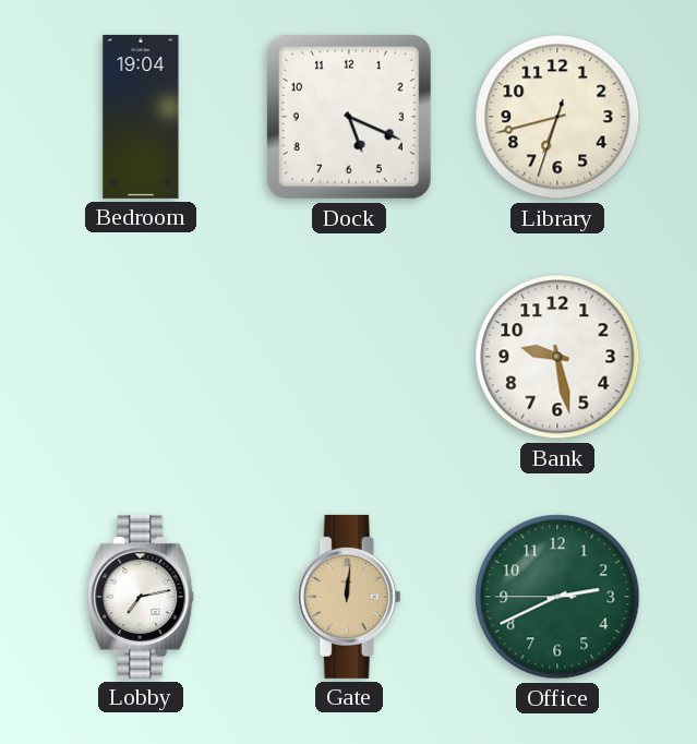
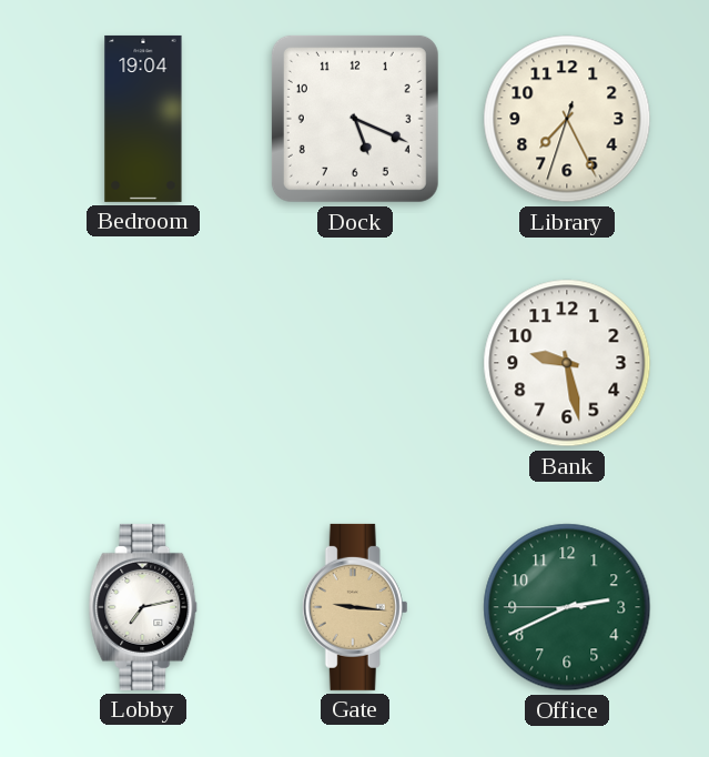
Library: 6:42 -> 7:25 (567, 119)
Gate: 12:01 -> 9:16 (355, 607)
